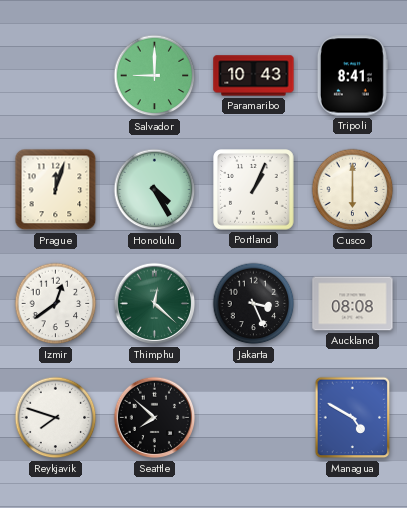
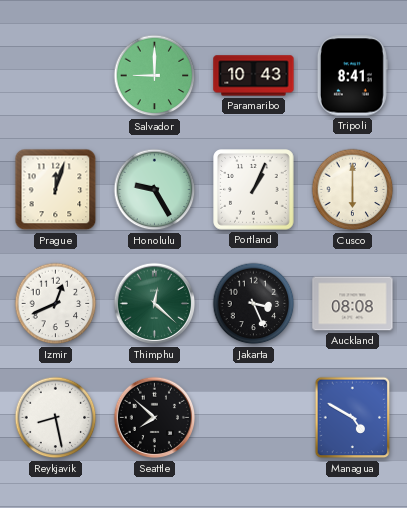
Honolulu: 4:25 -> 9:25 (155, 190)
Izmir: 12:39 -> 12:41 (56, 304)
Reykjavik: 7:48 -> 8:28 (56, 418)
